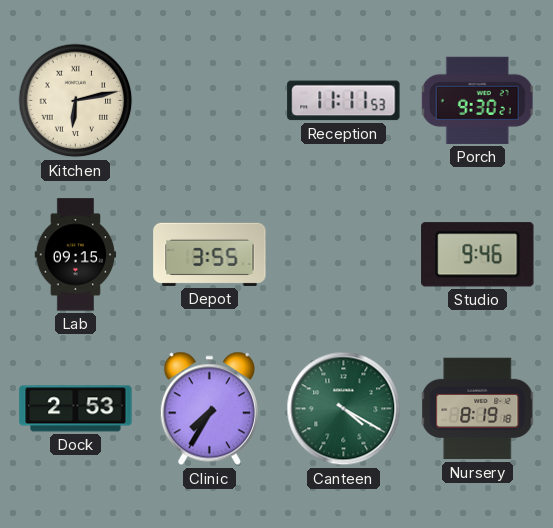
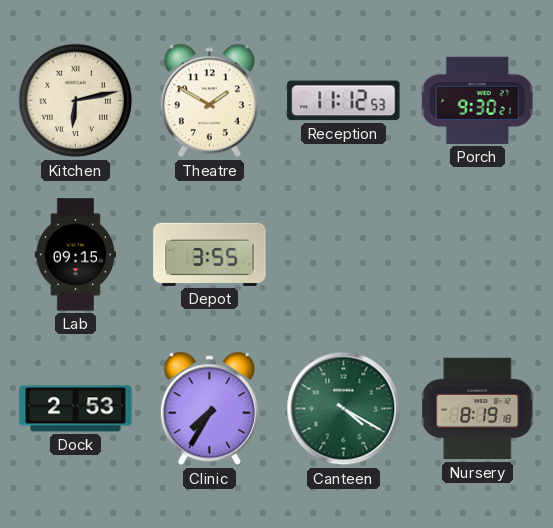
Theatre: none -> 1:50 (209, 101)
Reception: 11:11 -> 11:12 (344, 101)
Studio: 9:46 -> none (478, 255)
